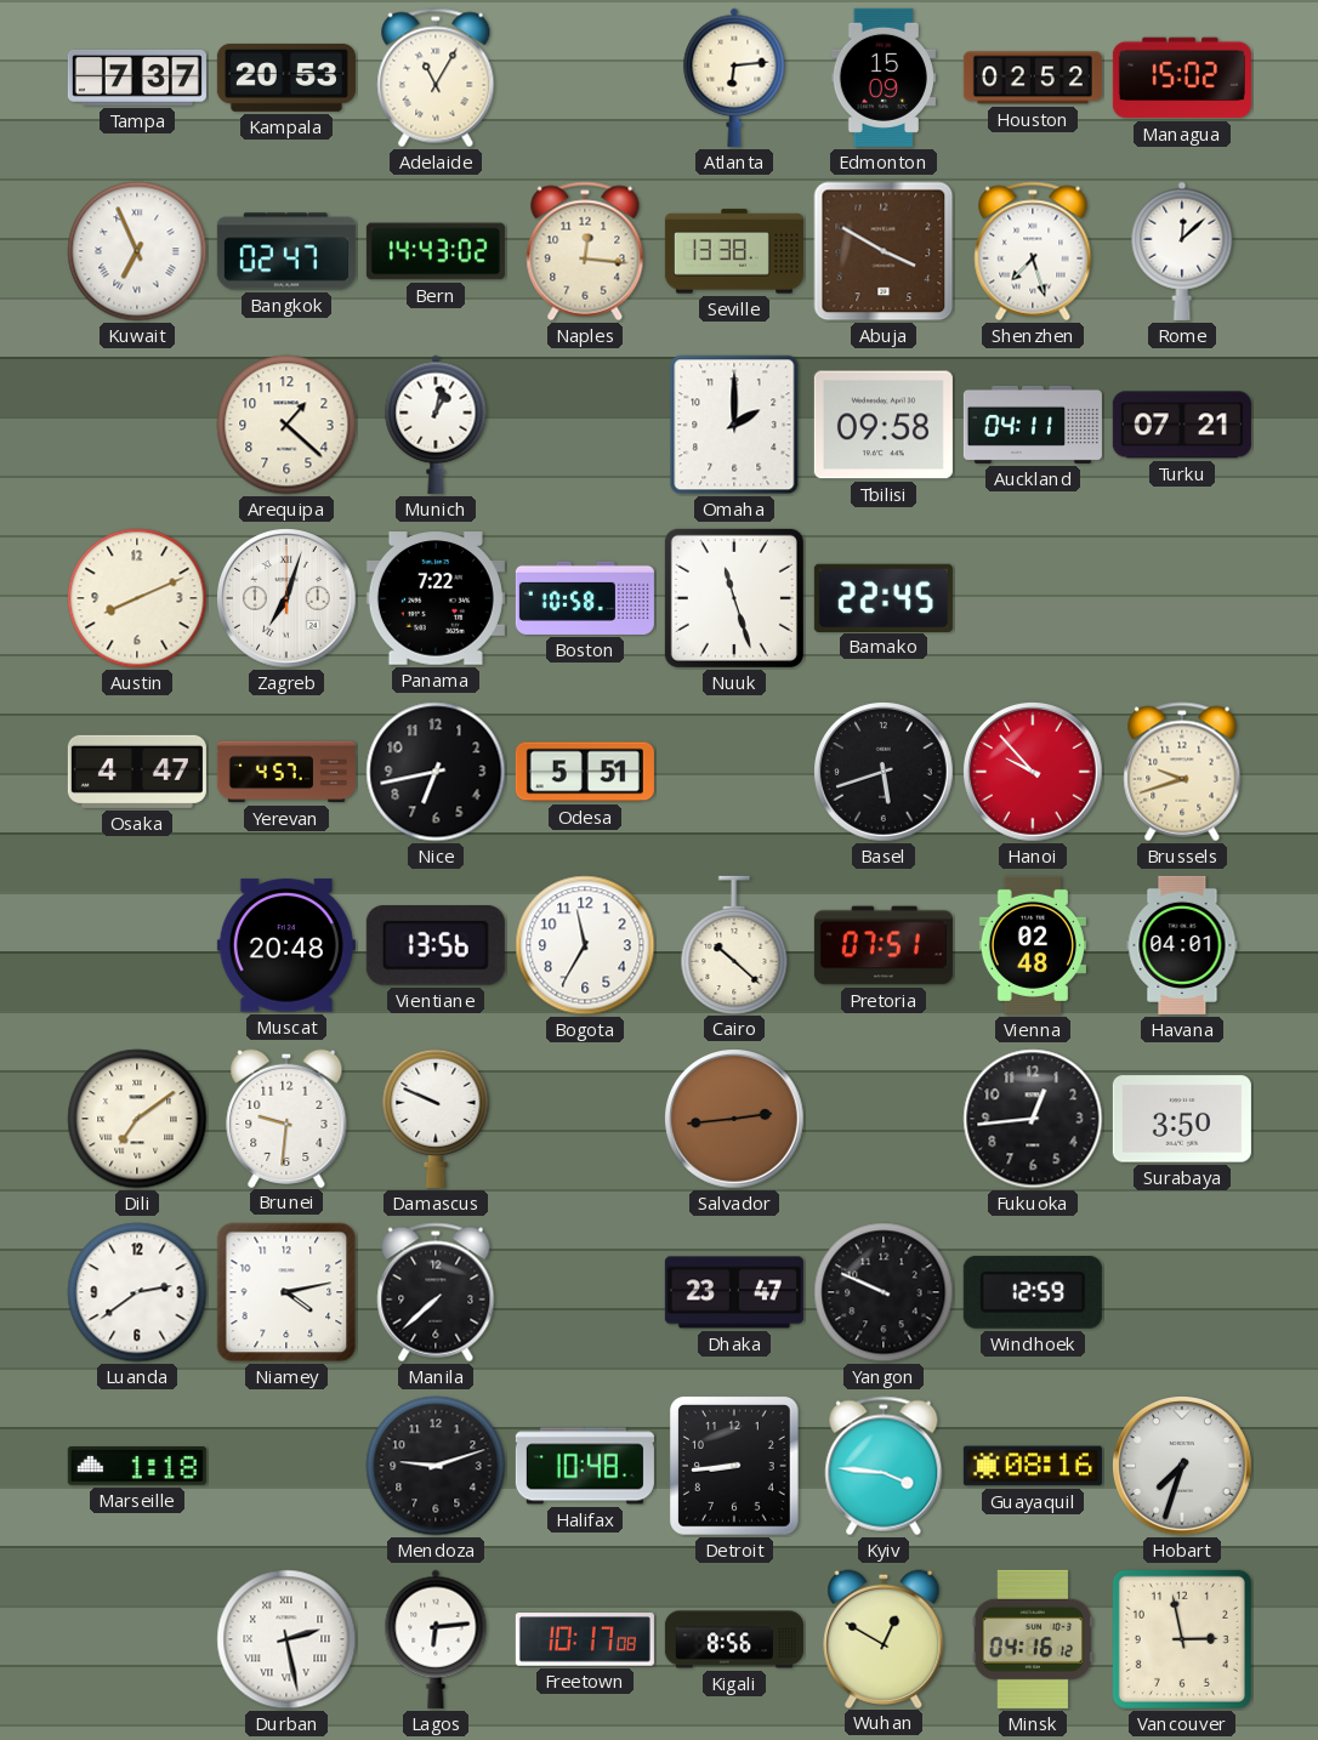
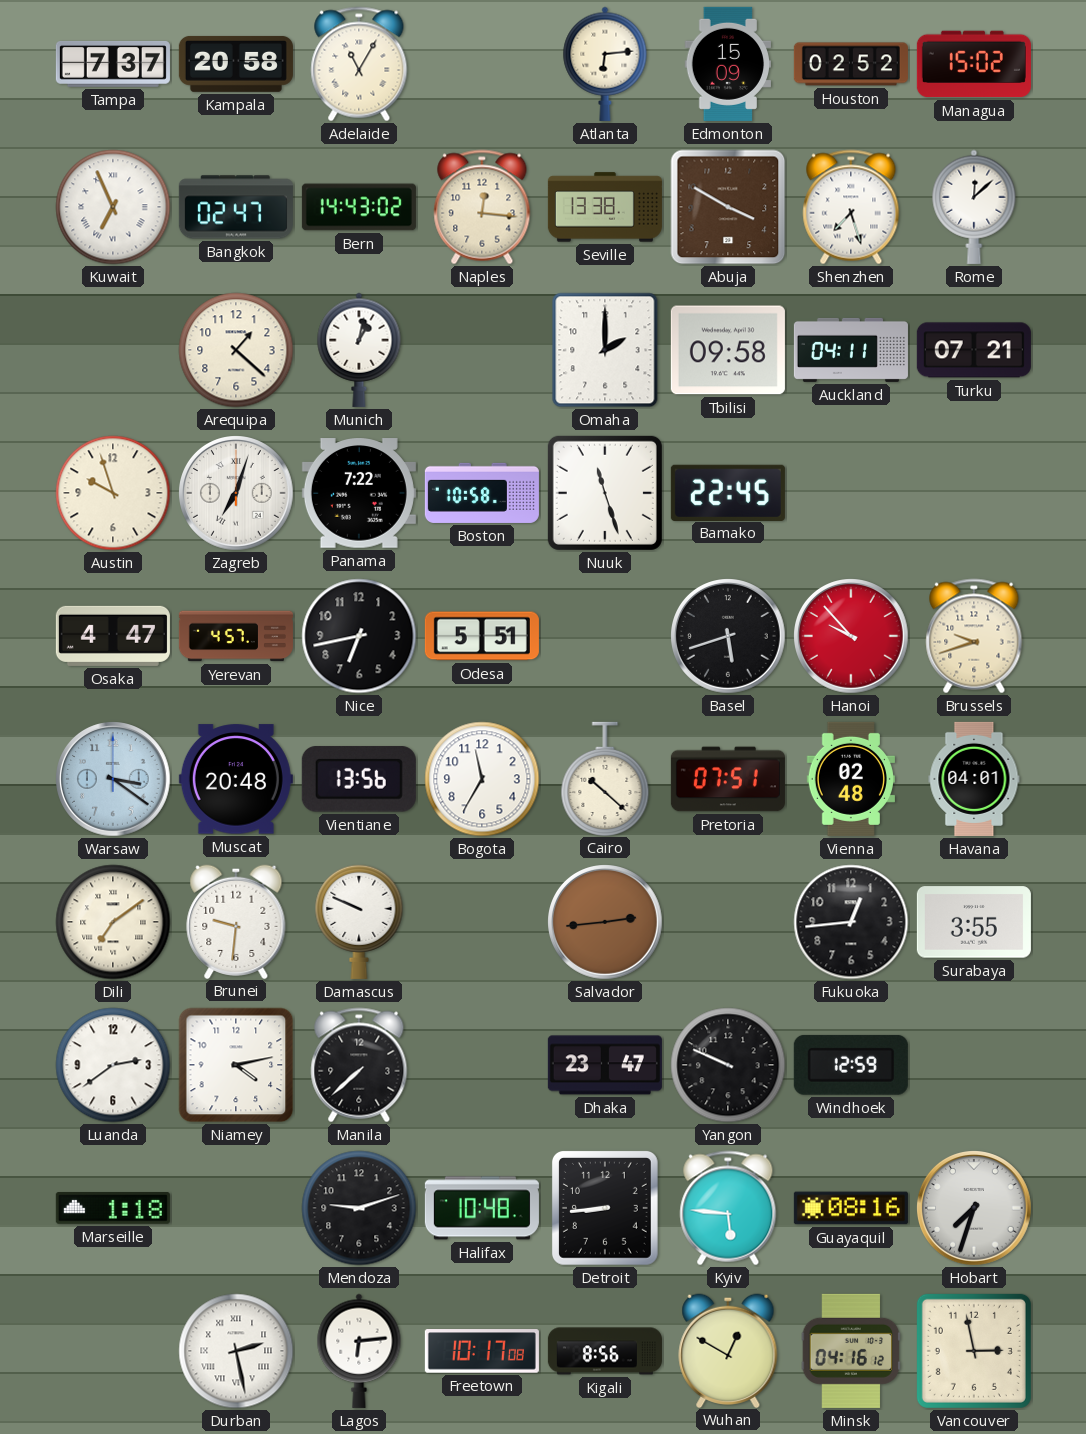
Kampala: 20:53 -> 20:58 (236, 64)
Austin: 8:11 -> 9:57 (113, 493)
Warsaw: none -> 3:21 (114, 780)
Surabaya: 3:50 -> 3:55 (974, 922)
Kyiv: 3:46 -> 5:46 (728, 1208)
